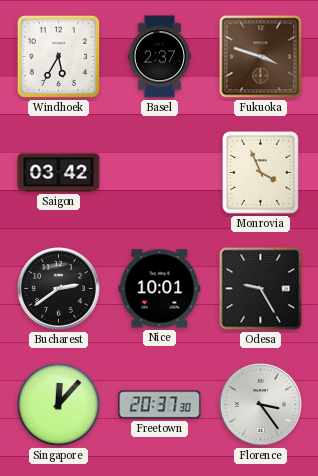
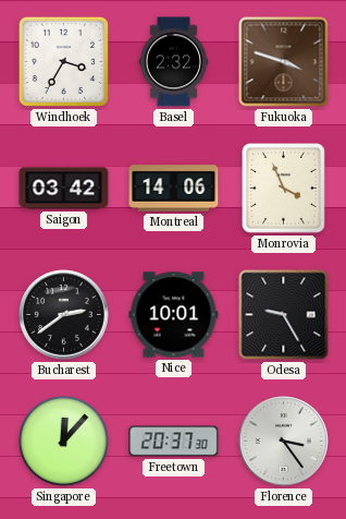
Windhoek: 5:35 -> 3:35 (63, 61)
Basel: 2:37 -> 2:32 (174, 62)
Montreal: none -> 14:06 (174, 189)
